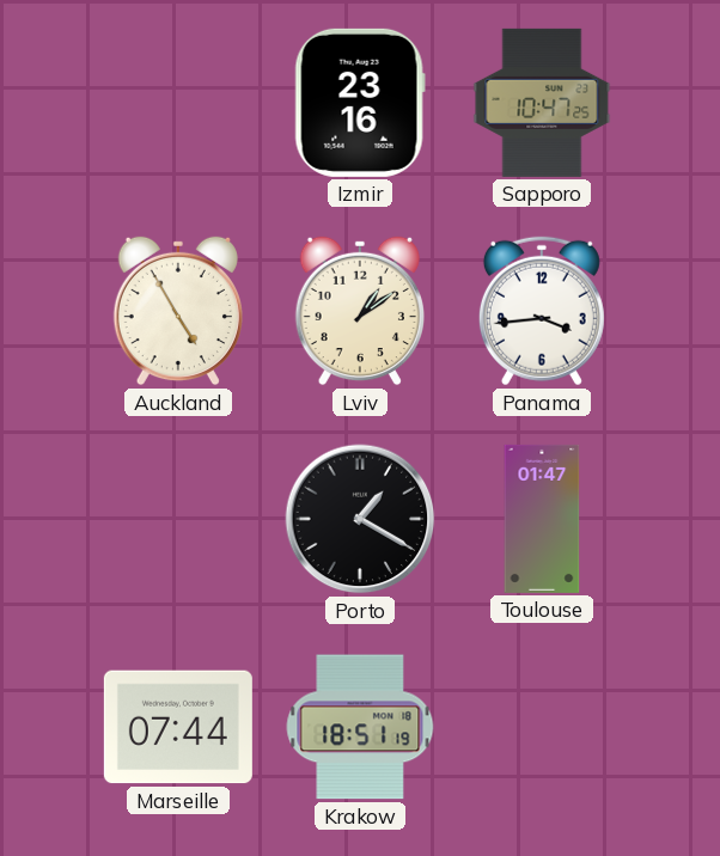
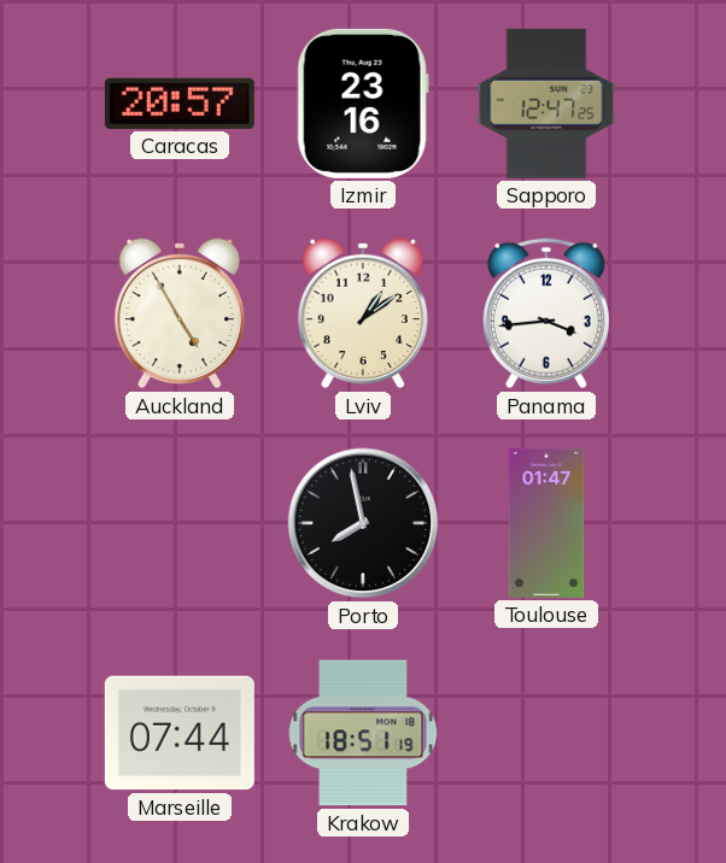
Caracas: none -> 20:57 (180, 104)
Sapporo: 10:47 -> 12:47 (546, 104)
Porto: 1:20 -> 7:58 (363, 523)
